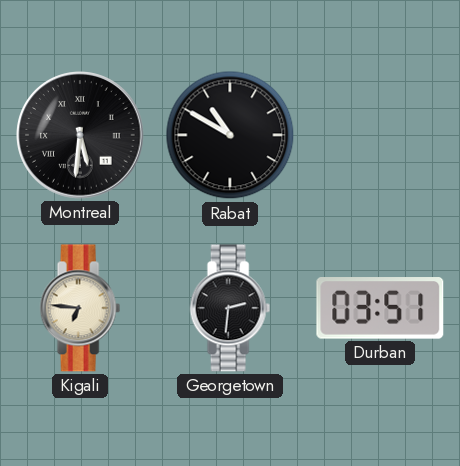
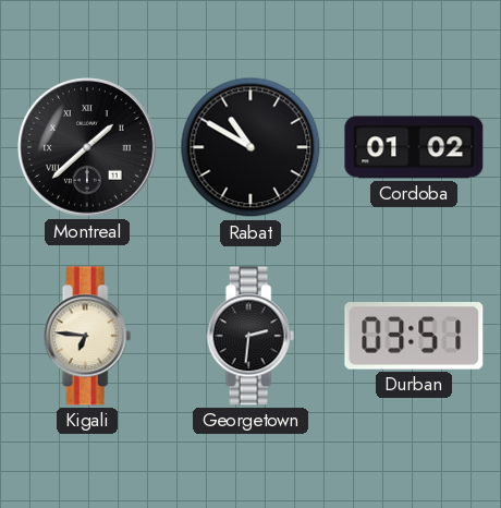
Montreal: 5:31 -> 1:38 (87, 147)
Cordoba: none -> 01:02 (414, 147)
